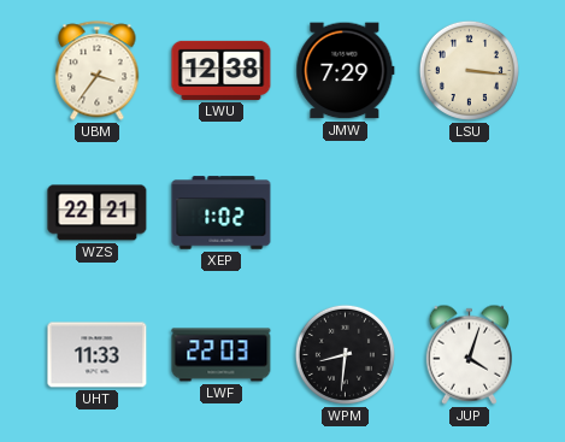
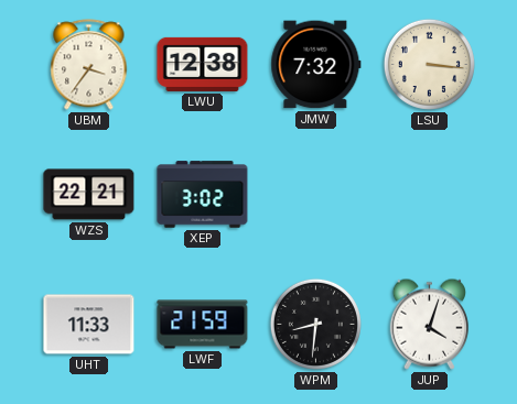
JMW: 7:29 -> 7:32 (316, 65)
XEP: 1:02 -> 3:02 (203, 195)
LWF: 22:03 -> 21:59 (203, 325)
